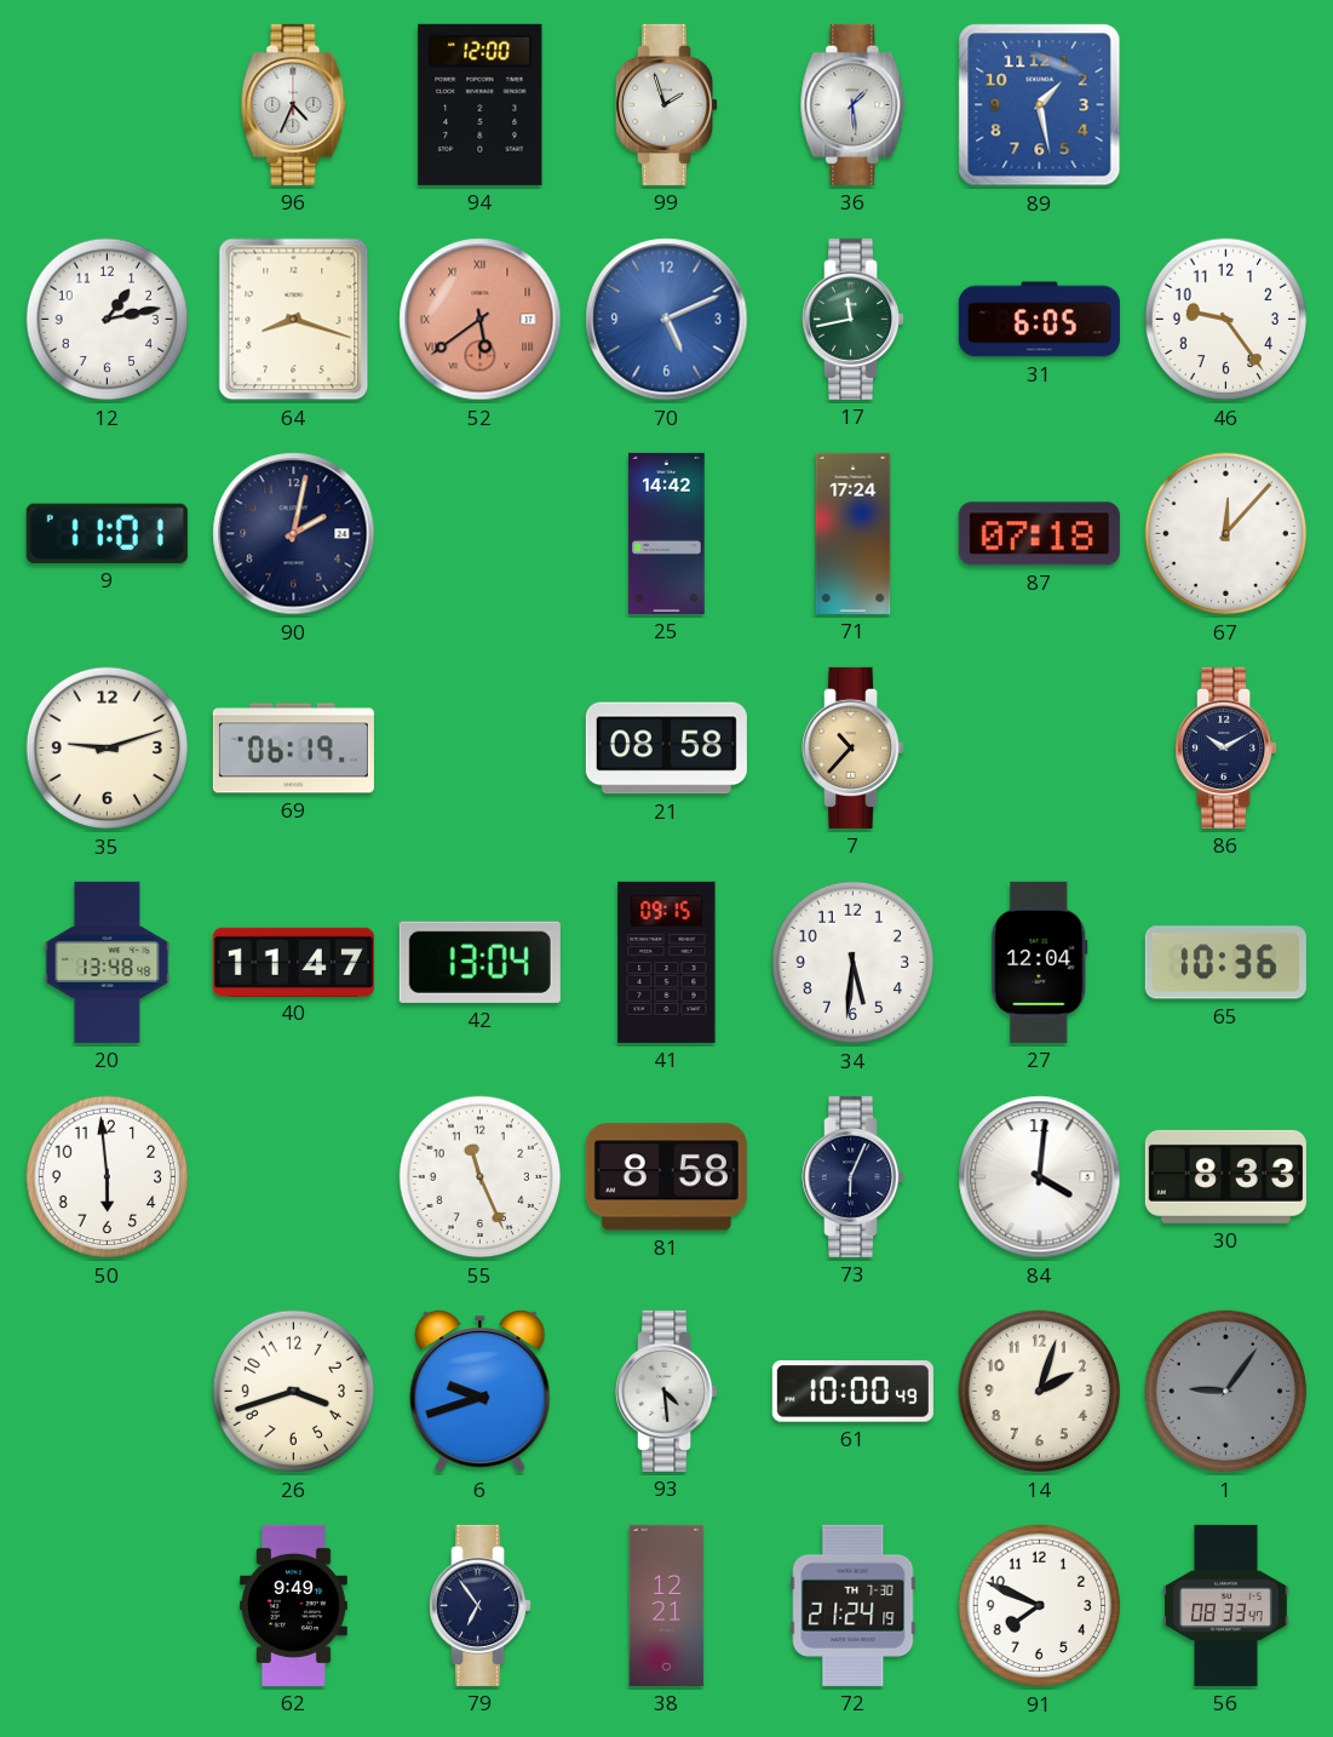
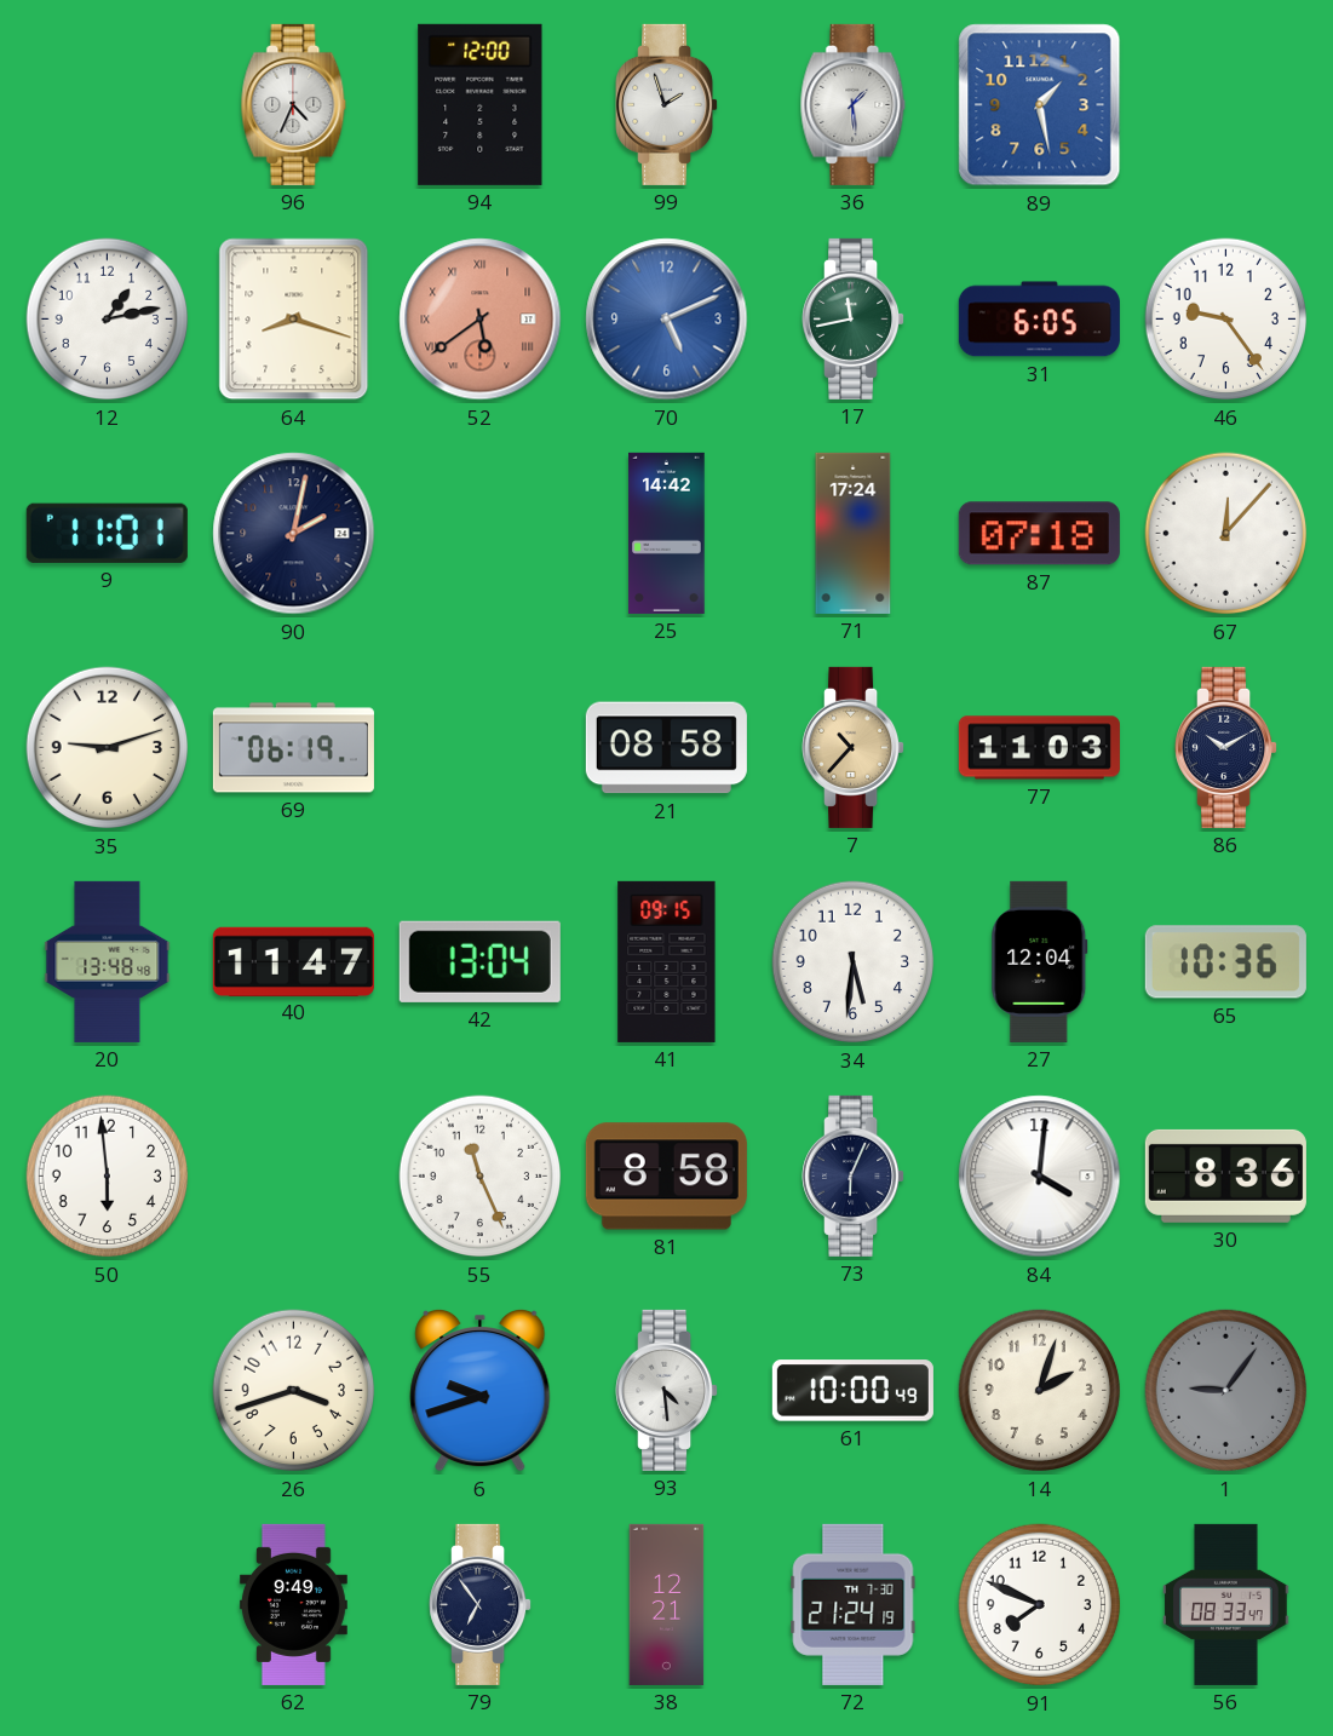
77: none -> 11:03 (1039, 748)
30: 8:33 -> 8:36 (1225, 1175)
